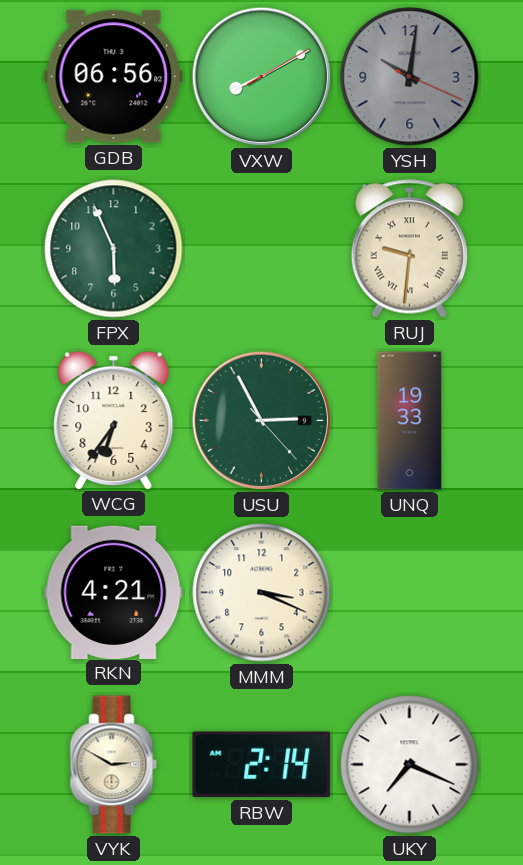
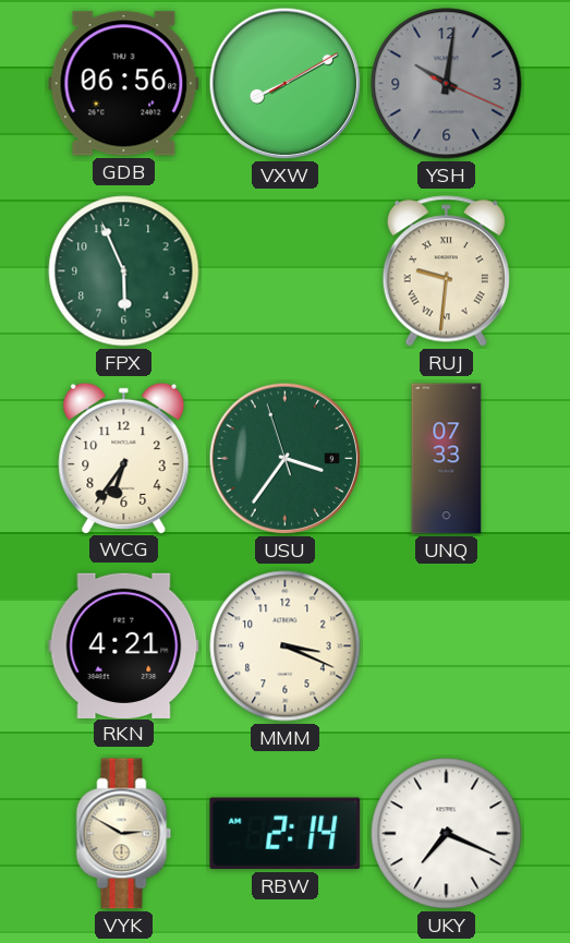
USU: 2:55 -> 3:35 (286, 459)
UNQ: 19:33 -> 07:33 (447, 459)
